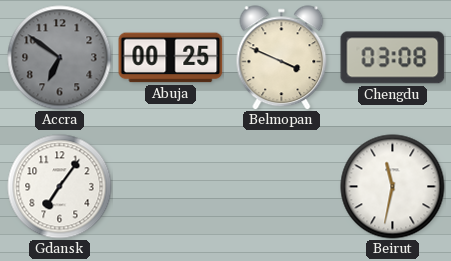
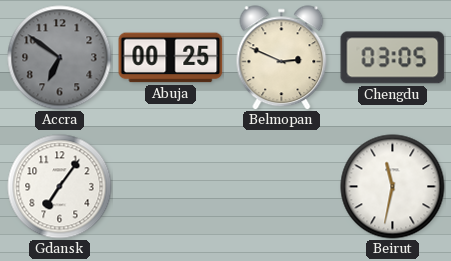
Belmopan: 3:49 -> 2:49 (282, 58)
Chengdu: 03:08 -> 03:05 (393, 58)
